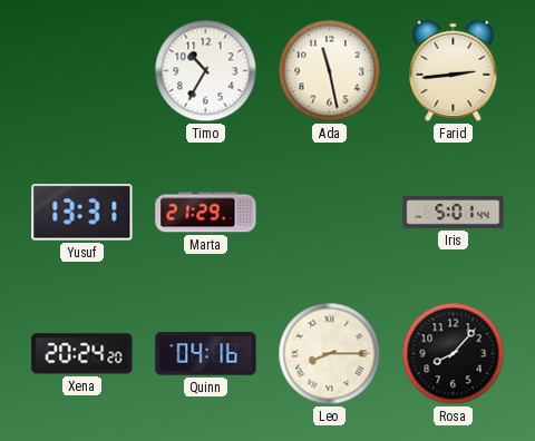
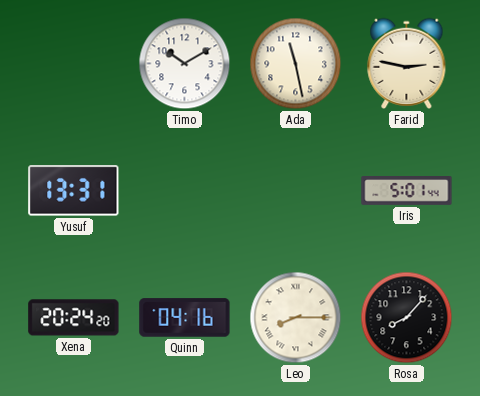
Timo: 10:35 -> 10:10 (185, 64)
Farid: 2:44 -> 2:47 (407, 63)
Marta: 21:29 -> none (206, 213)
